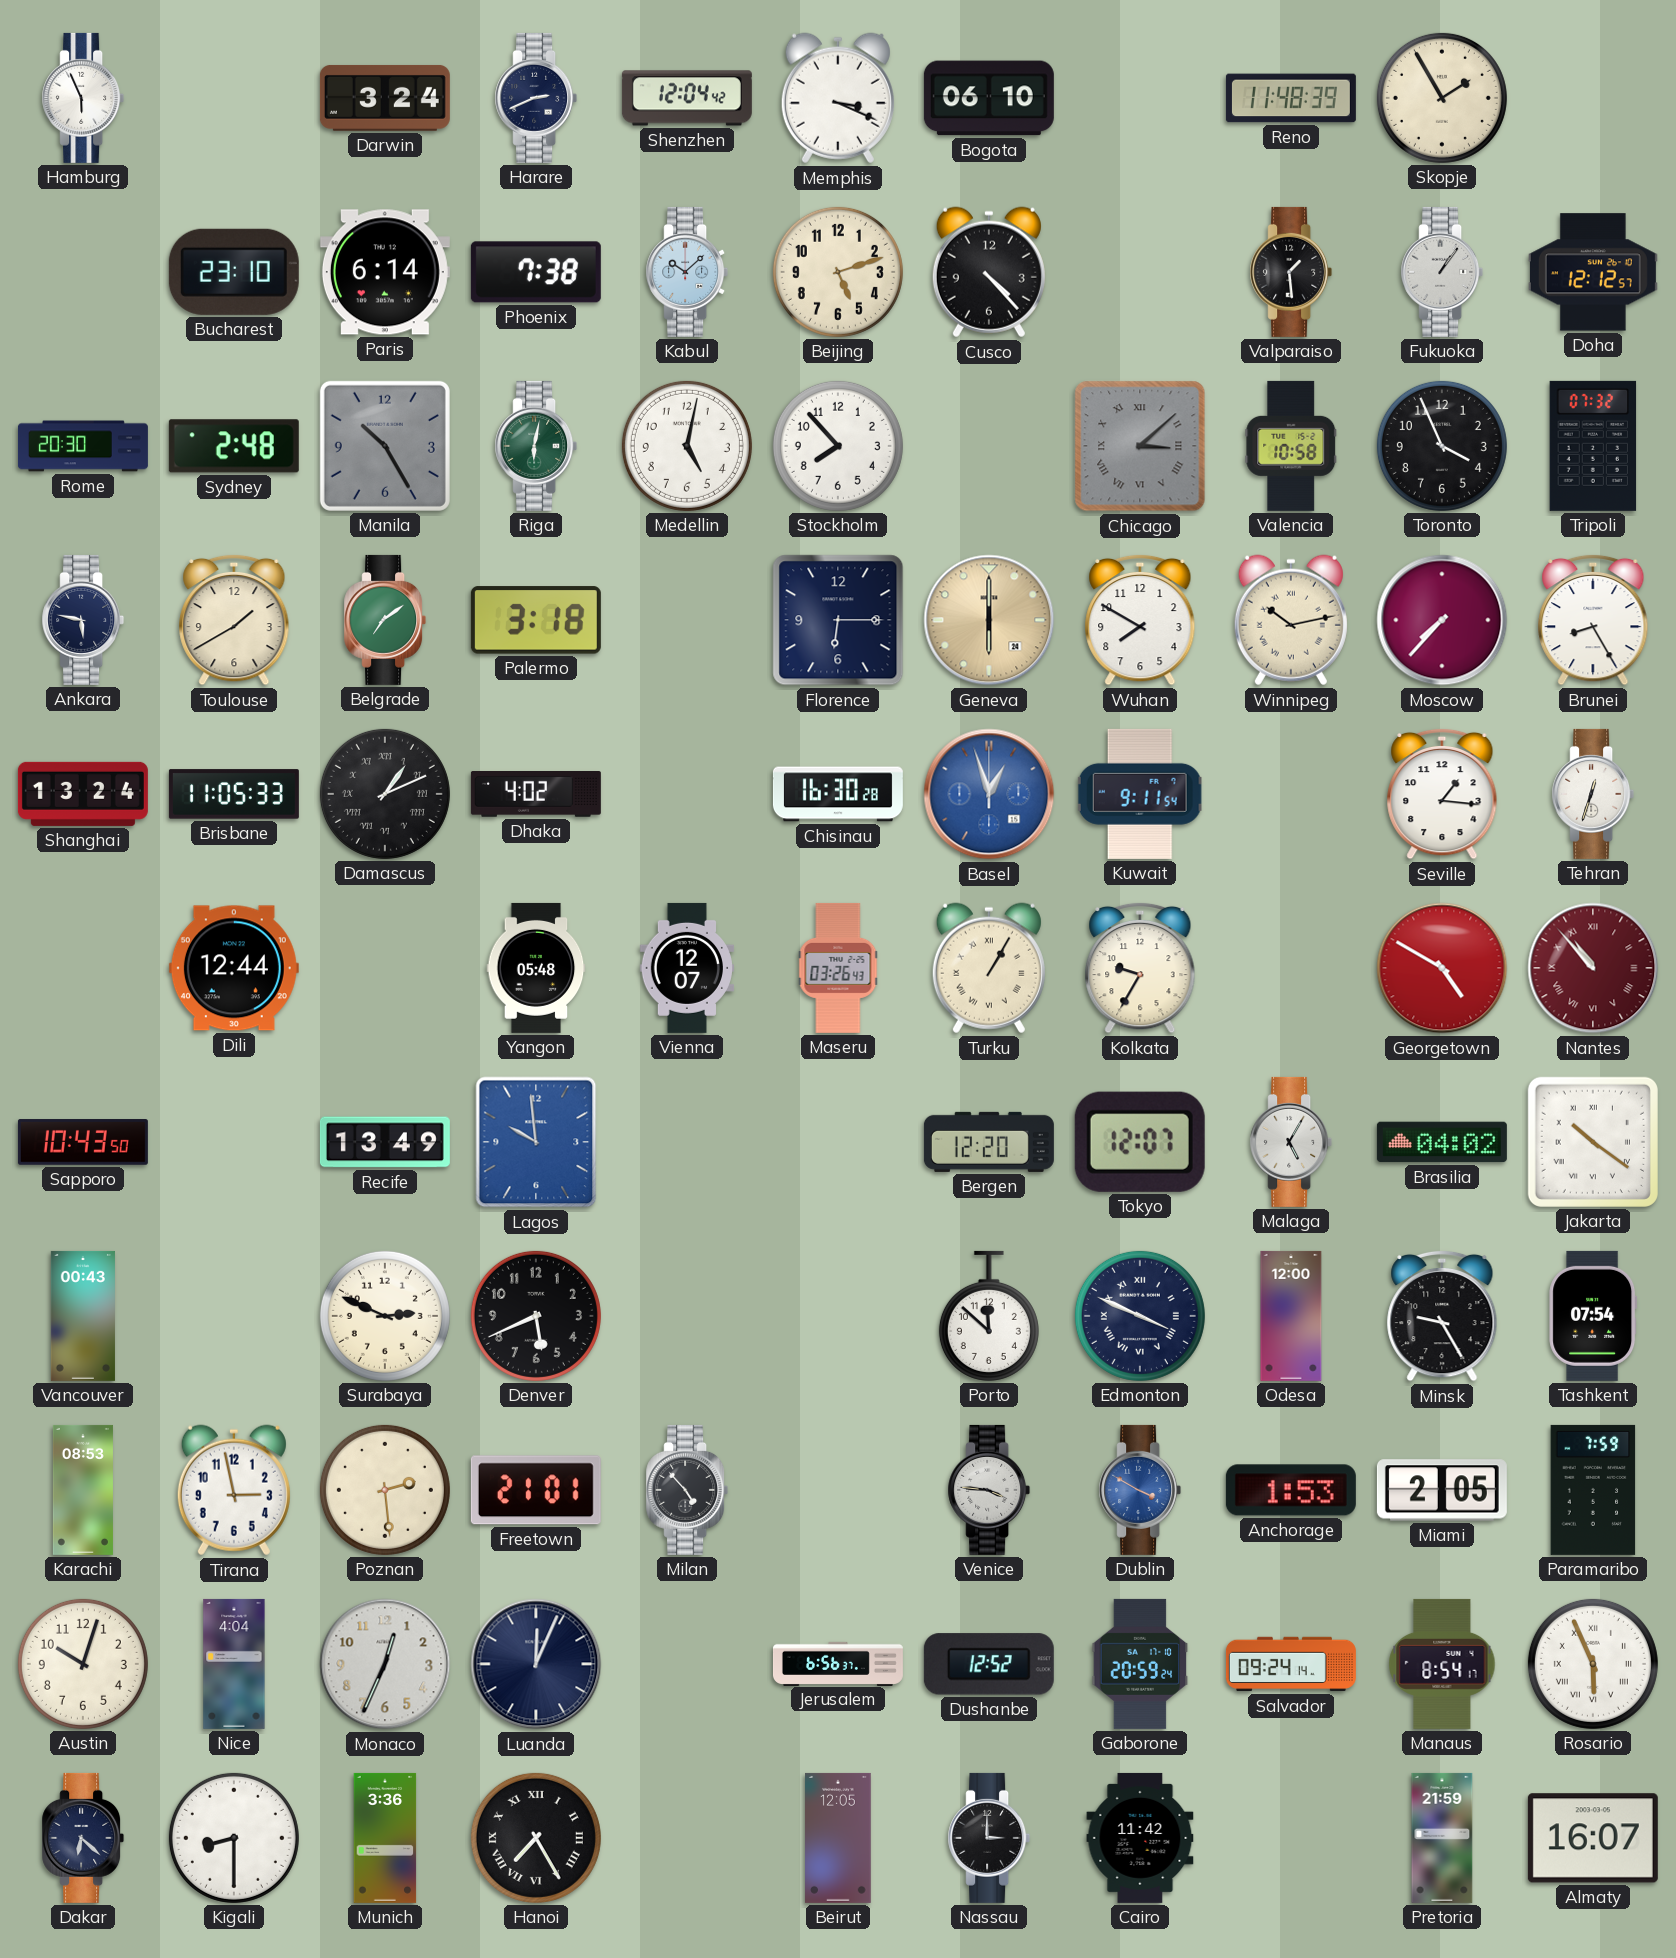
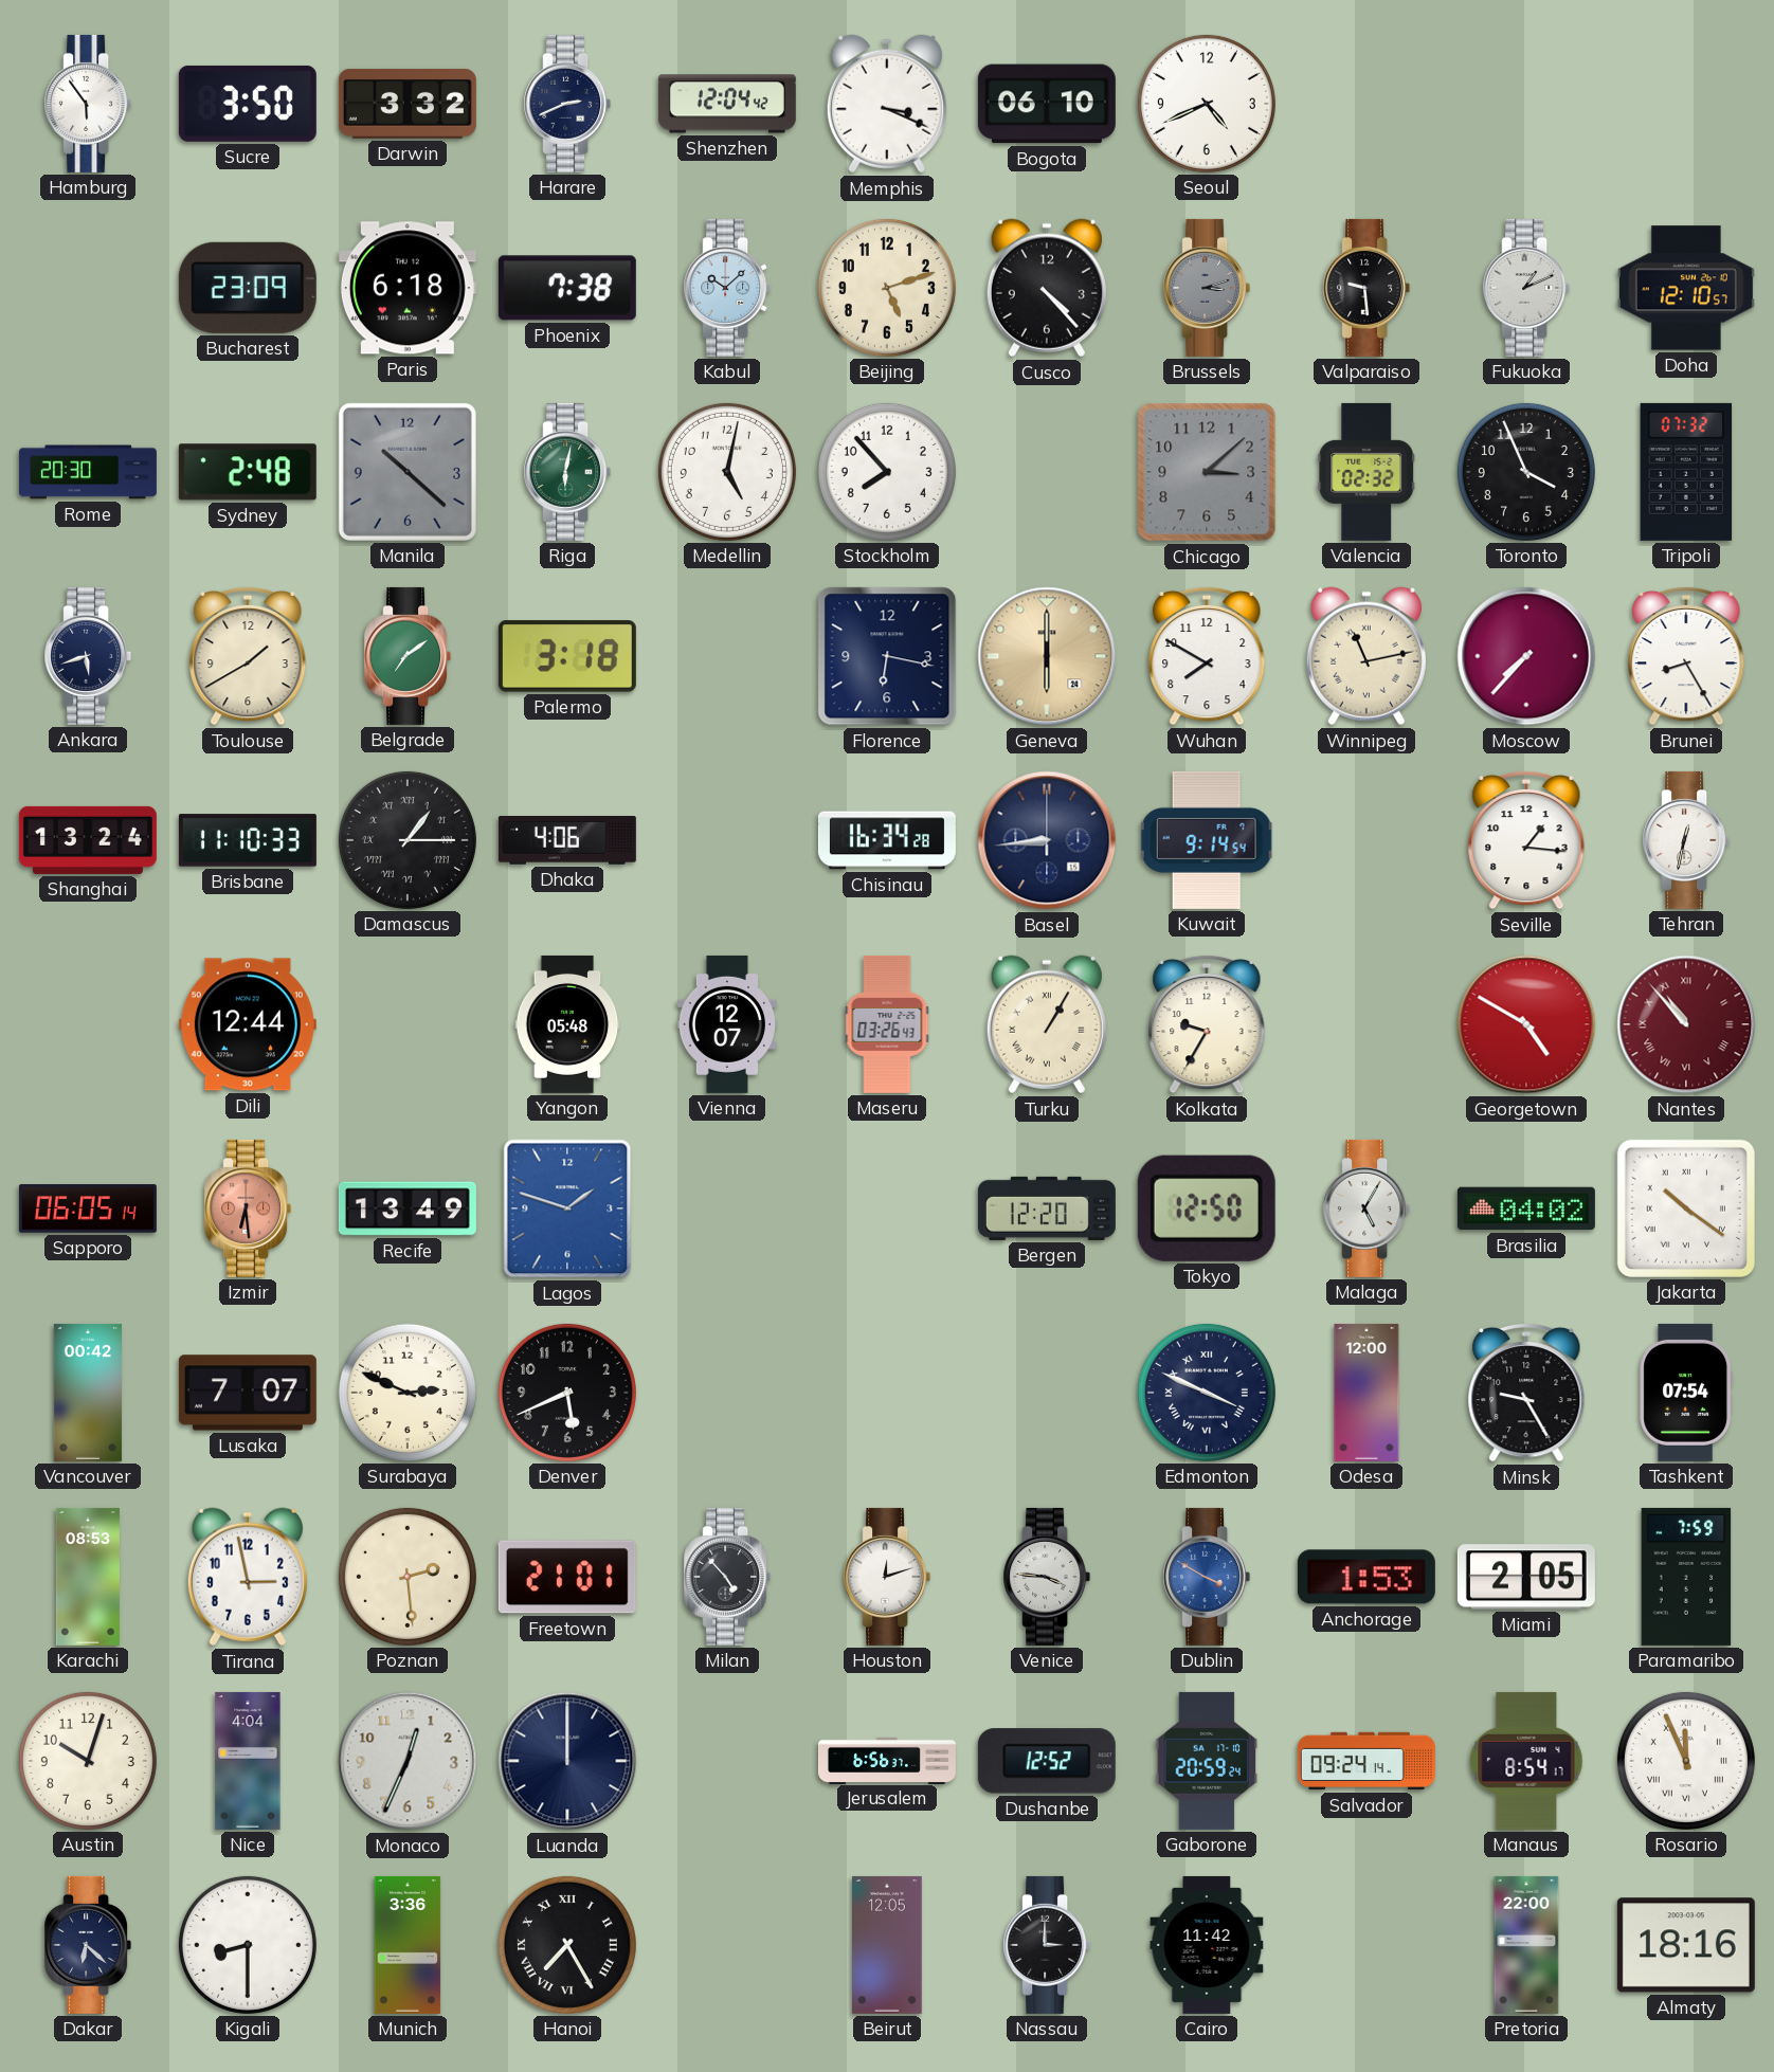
Hamburg: 5:56 -> 5:54 (88, 104)
Sucre: none -> 3:50 (248, 104)
Darwin: 3:24 -> 3:32 (408, 104)
Seoul: none -> 4:41 (1207, 104)
Reno: 11:48 -> none (1291, 98)
Skopje: 1:55 -> none (1442, 98)
Bucharest: 23:10 -> 23:09 (248, 288)
Paris: 6:14 -> 6:18 (408, 288)
Brussels: none -> 3:12 (1207, 288)
Valparaiso: 1:29 -> 9:29 (1366, 288)
Fukuoka: 1:06 -> 1:11 (1526, 288)
Doha: 12:12 -> 12:10 (1686, 288)
Manila: 10:25 -> 10:22 (408, 472)
Chicago numerals: Roman -> Arabic (1207, 472)
Valencia: 10:58 -> 02:32 (1366, 472)
Ankara: 5:47 -> 5:42 (88, 656)
Florence: 6:15 -> 6:17 (887, 656)
Winnipeg: 10:13 -> 11:13 (1366, 656)
Brisbane: 11:05 -> 11:10 (248, 840)
Damascus: 1:11 -> 1:15 (408, 840)
Dhaka: 4:02 -> 4:06 (567, 841)
Chisinau: 16:30 -> 16:34 (887, 840)
Basel: 12:57 -> 8:44 (1047, 840)
Basel dial: blue -> navy (1047, 840)
Kuwait: 9:11 -> 9:14 (1207, 840)
Tehran: 12:33 -> 12:32 (1686, 840)
Sapporo: 10:43 -> 06:05 (88, 1208)
Izmir: none -> 6:29 (248, 1208)
Lagos: 9:59 -> 1:48 (567, 1208)
Tokyo: 12:07 -> 12:50 (1207, 1208)
Vancouver: 00:43 -> 00:42 (88, 1393)
Lusaka: none -> 7:07 (248, 1393)
Porto: 11:52 -> none (989, 1316)
Houston: none -> 12:12 (887, 1577)
Luanda: 12:04 -> 12:00 (567, 1761)
Rosario: 5:56 -> 11:56 (1686, 1761)
Pretoria: 21:59 -> 22:00 (1526, 1945)
Almaty: 16:07 -> 18:16 (1686, 1945)
